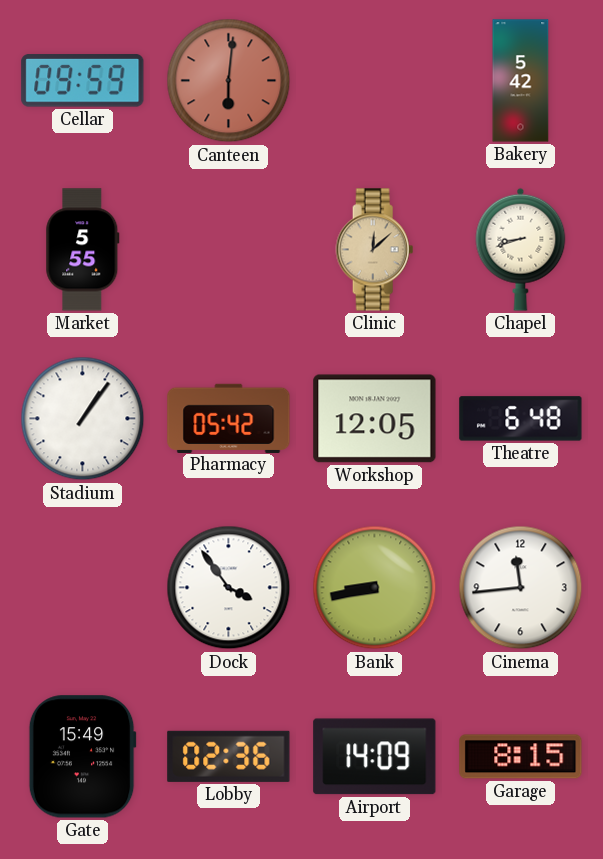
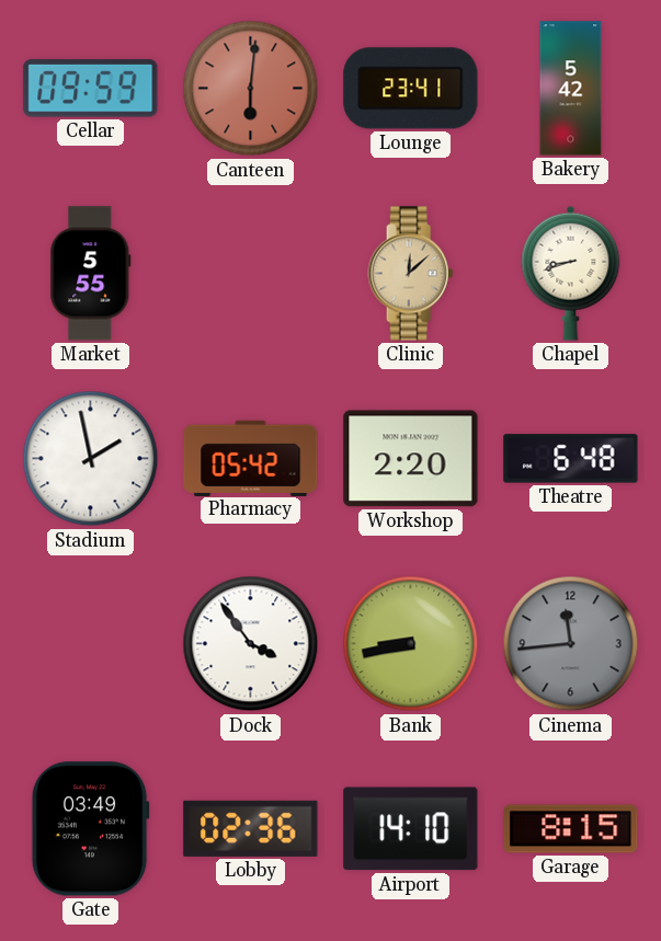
Lounge: none -> 23:41 (411, 89)
Stadium: 1:06 -> 1:58 (91, 459)
Workshop: 12:05 -> 2:20 (411, 459)
Cinema dial: white -> grey (571, 644)
Gate: 15:49 -> 03:49 (90, 829)
Airport: 14:09 -> 14:10 (411, 829)
